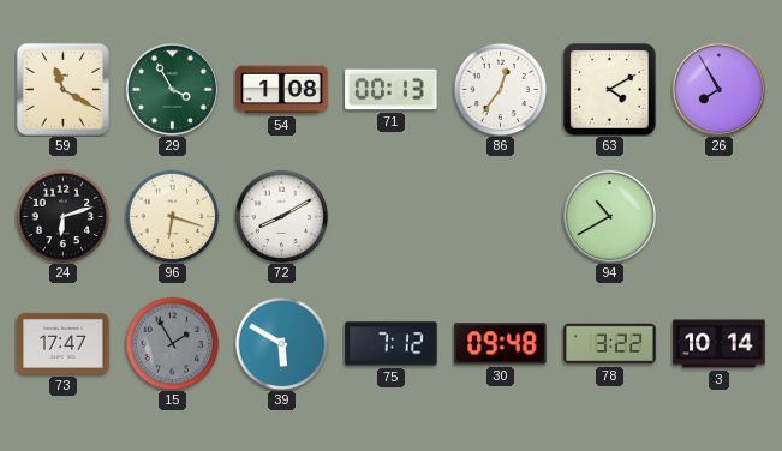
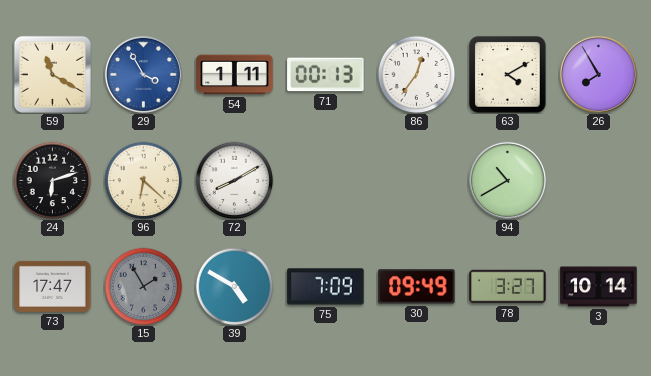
29 dial: green -> blue (143, 74)
54: 1:08 -> 1:11 (235, 75)
96: 6:18 -> 6:22 (143, 180)
39: 5:50 -> 4:50 (234, 286)
75: 7:12 -> 7:09 (326, 287)
30: 09:48 -> 09:49 (417, 287)
78: 3:22 -> 3:27 (508, 287)
